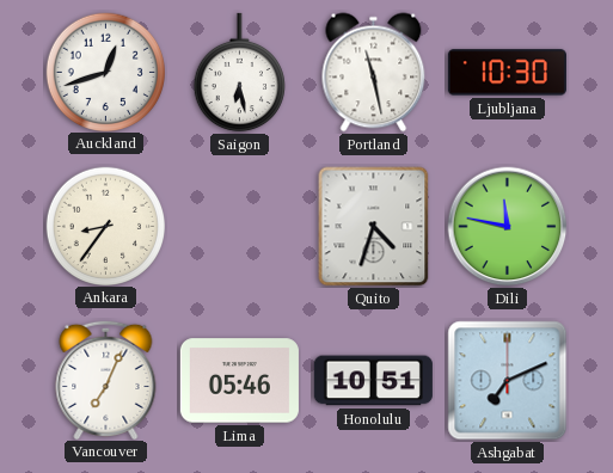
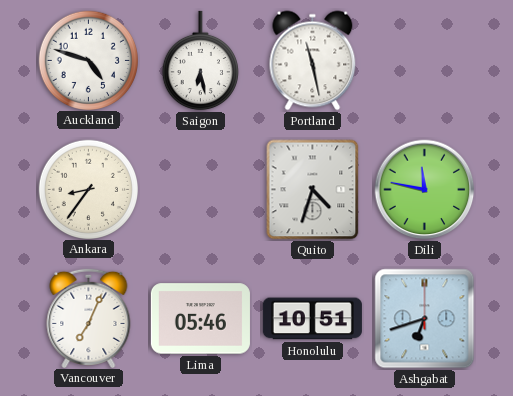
Auckland: 12:42 -> 4:48 (88, 60)
Ljubljana: 10:30 -> none (507, 73)
Ashgabat: 7:11 -> 6:42 (425, 319)
